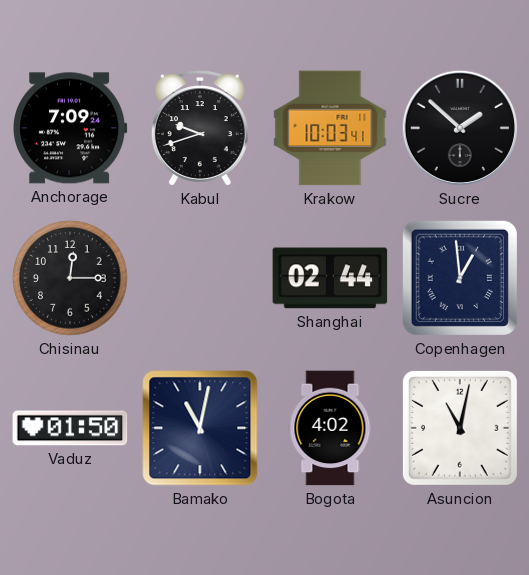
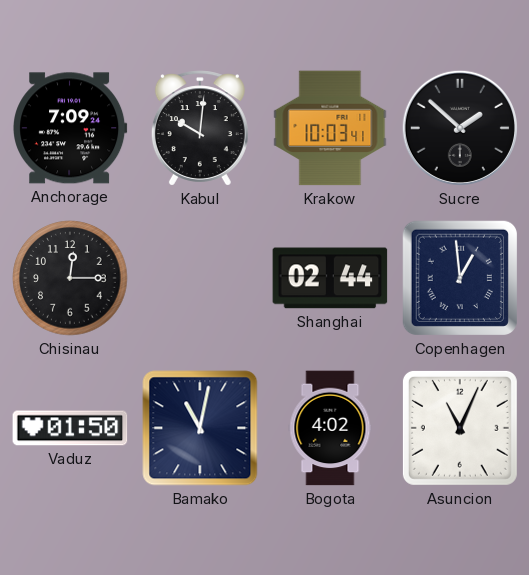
Kabul: 9:42 -> 10:01 (200, 128)
Asuncion: 11:02 -> 11:04 (460, 428)
